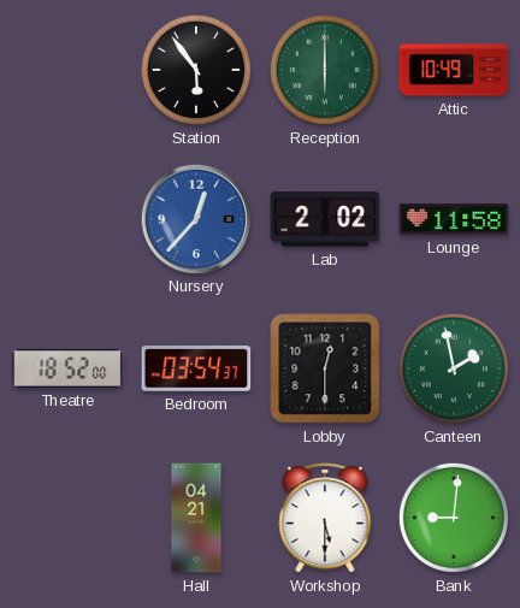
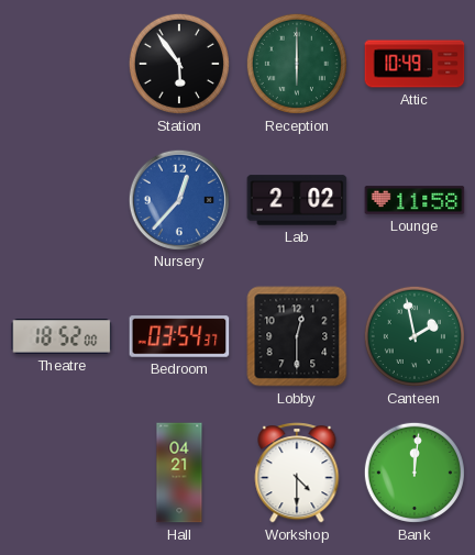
Workshop: 5:30 -> 4:30 (297, 473)
Bank: 9:01 -> 12:01 (415, 473)
